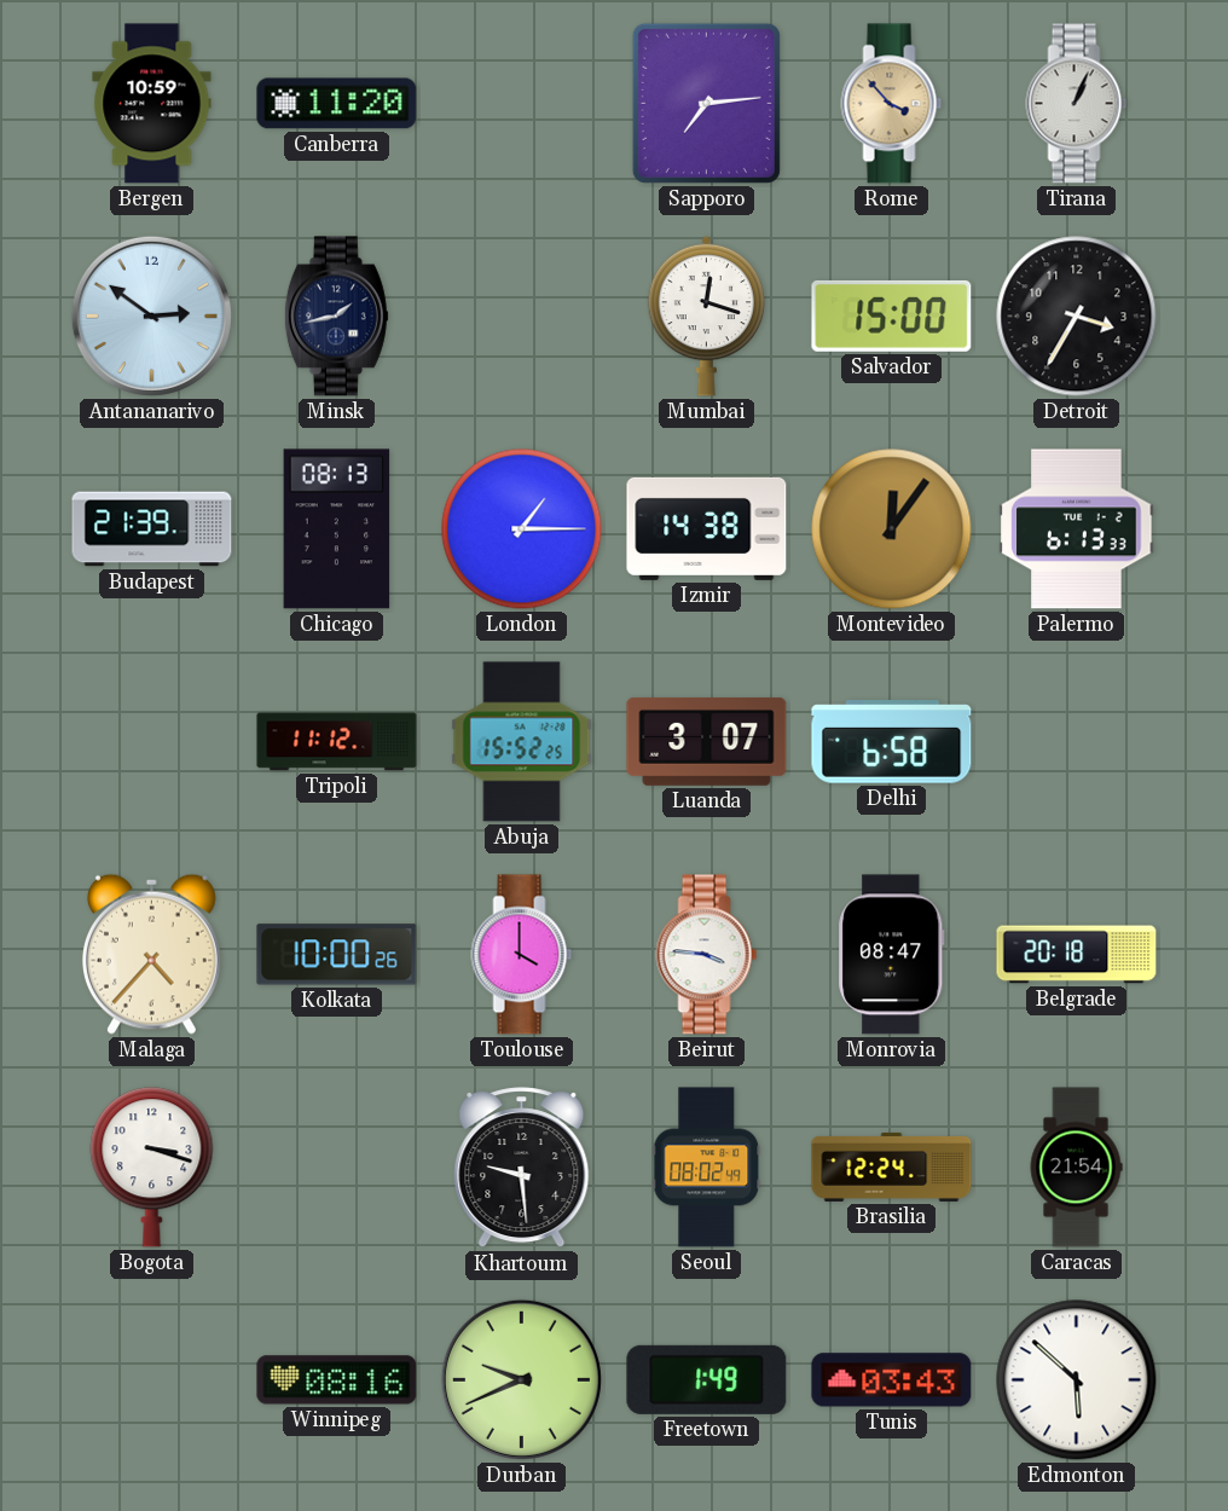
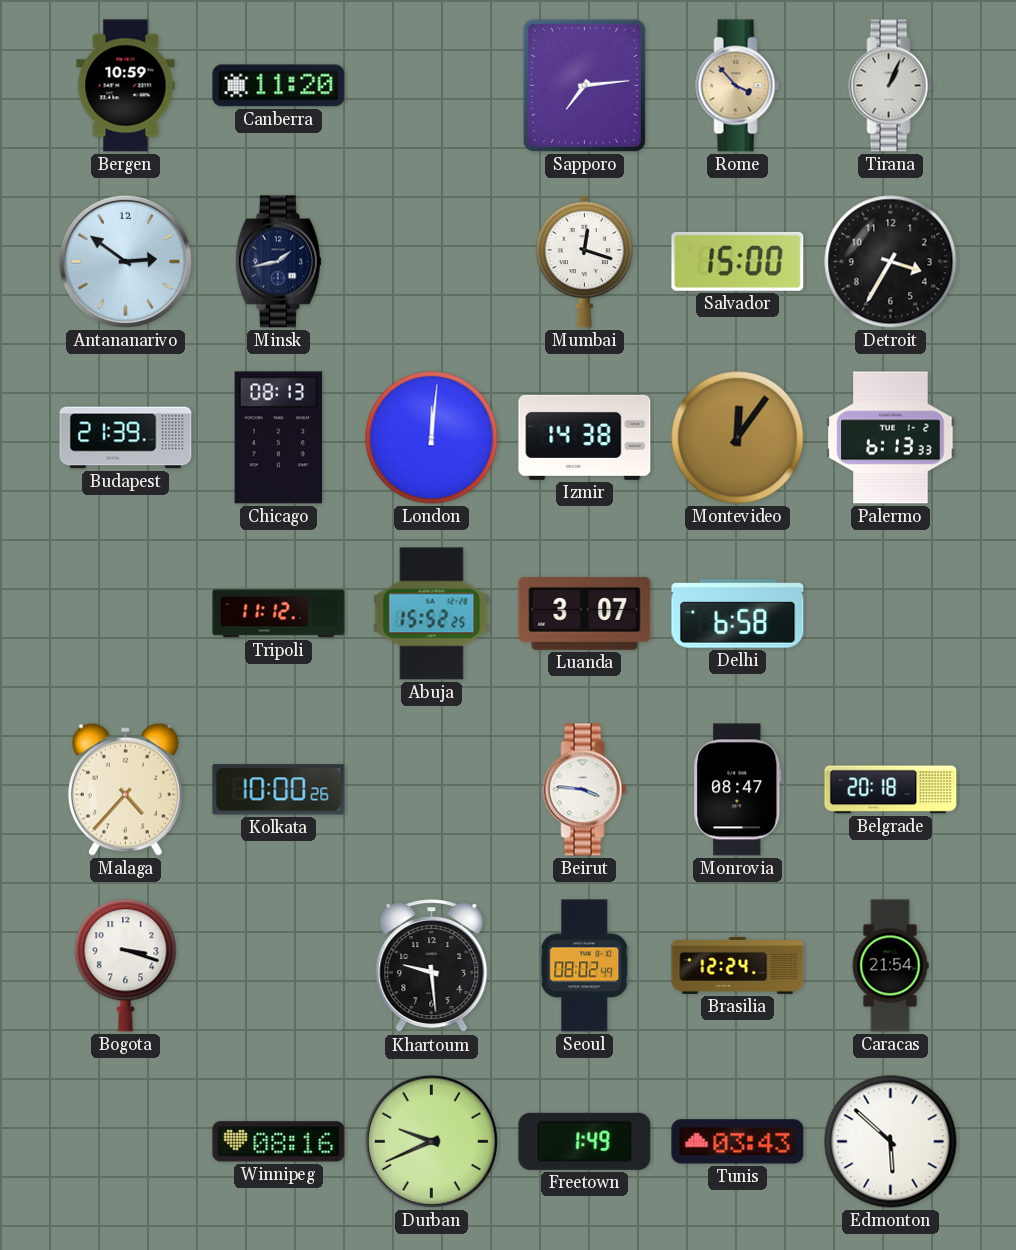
London: 1:15 -> 12:01 (432, 438)
Toulouse: 4:00 -> none (522, 955)
